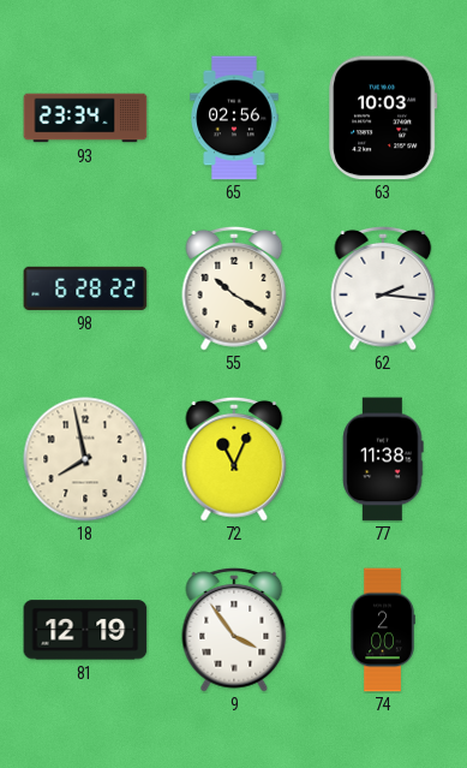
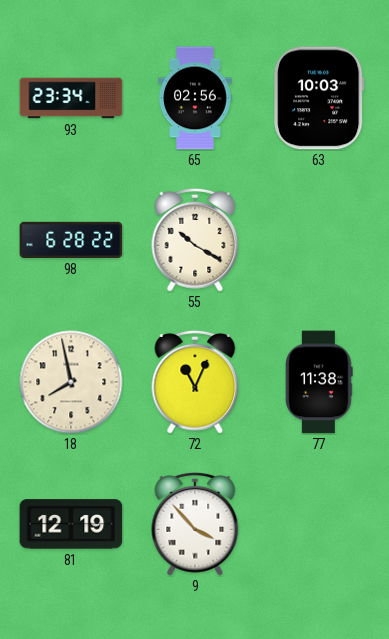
62: 2:16 -> none (383, 288)
9: 3:54 -> 3:53 (195, 524)
74: 2:00 -> none (383, 630)
